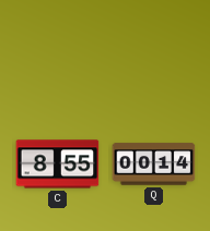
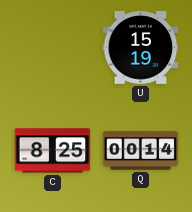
U: none -> 15:19 (141, 48)
C: 8:55 -> 8:25 (53, 151)
